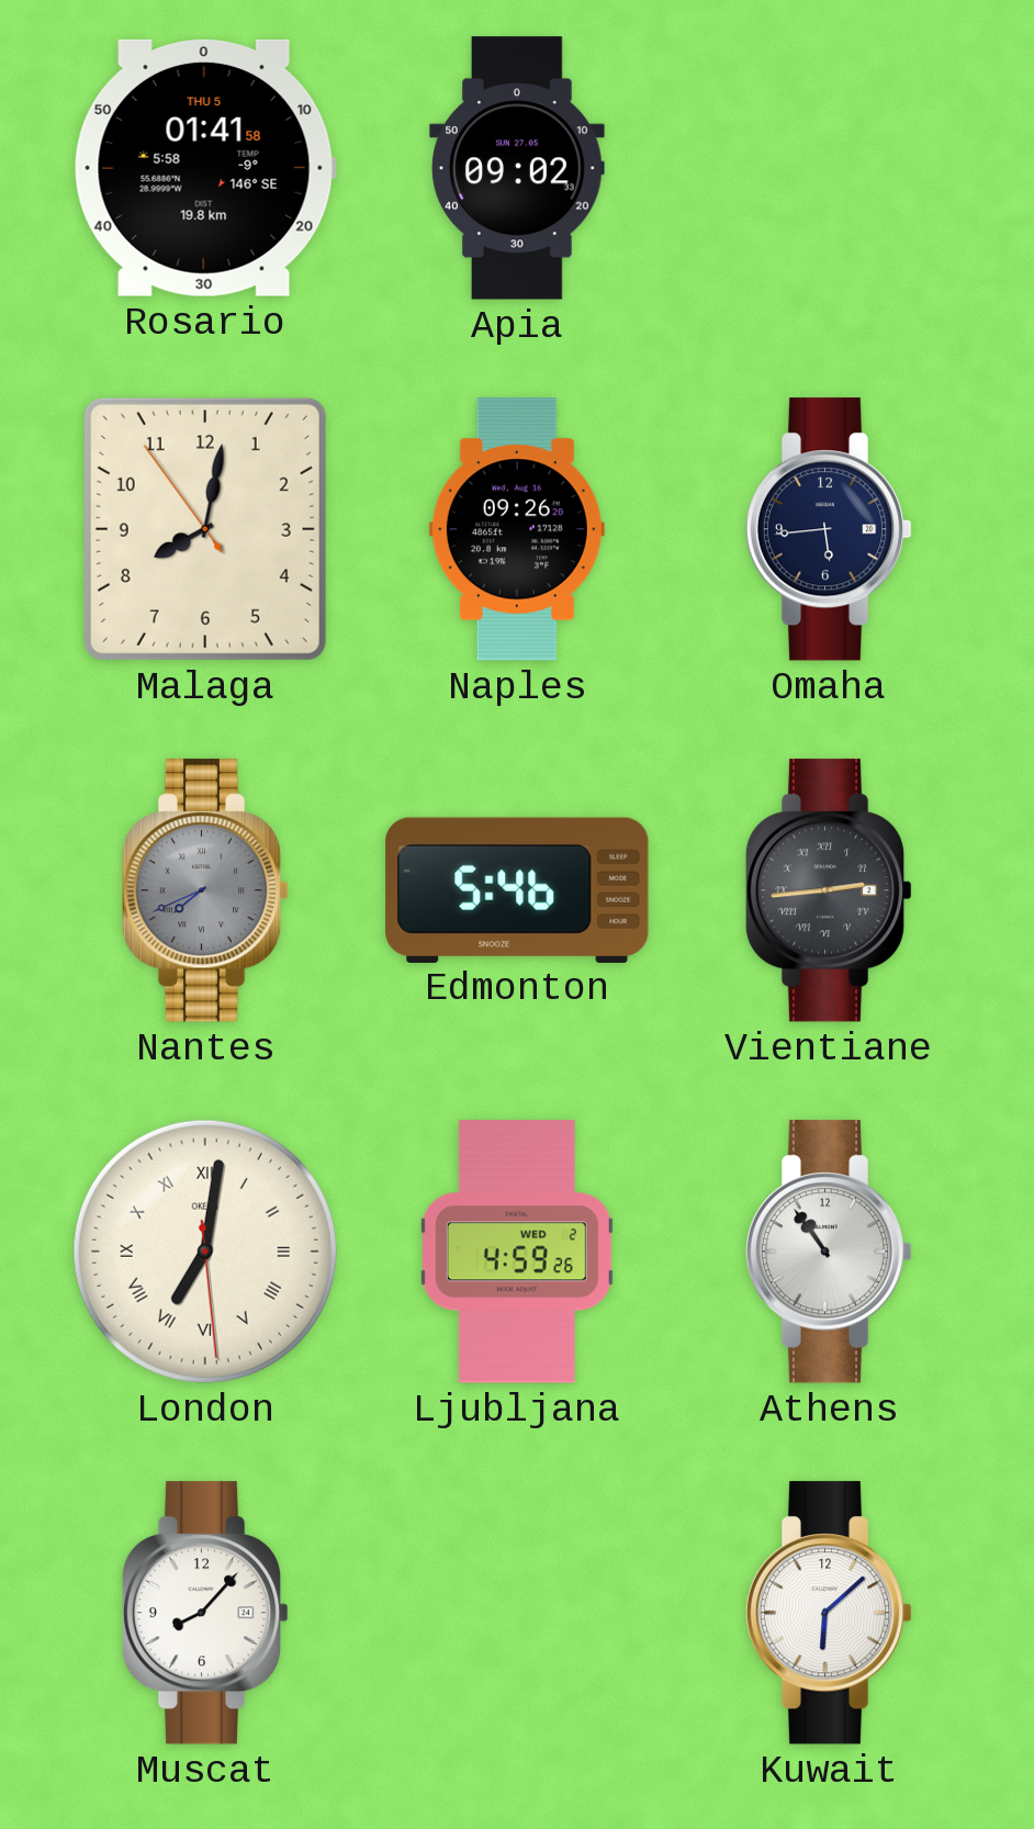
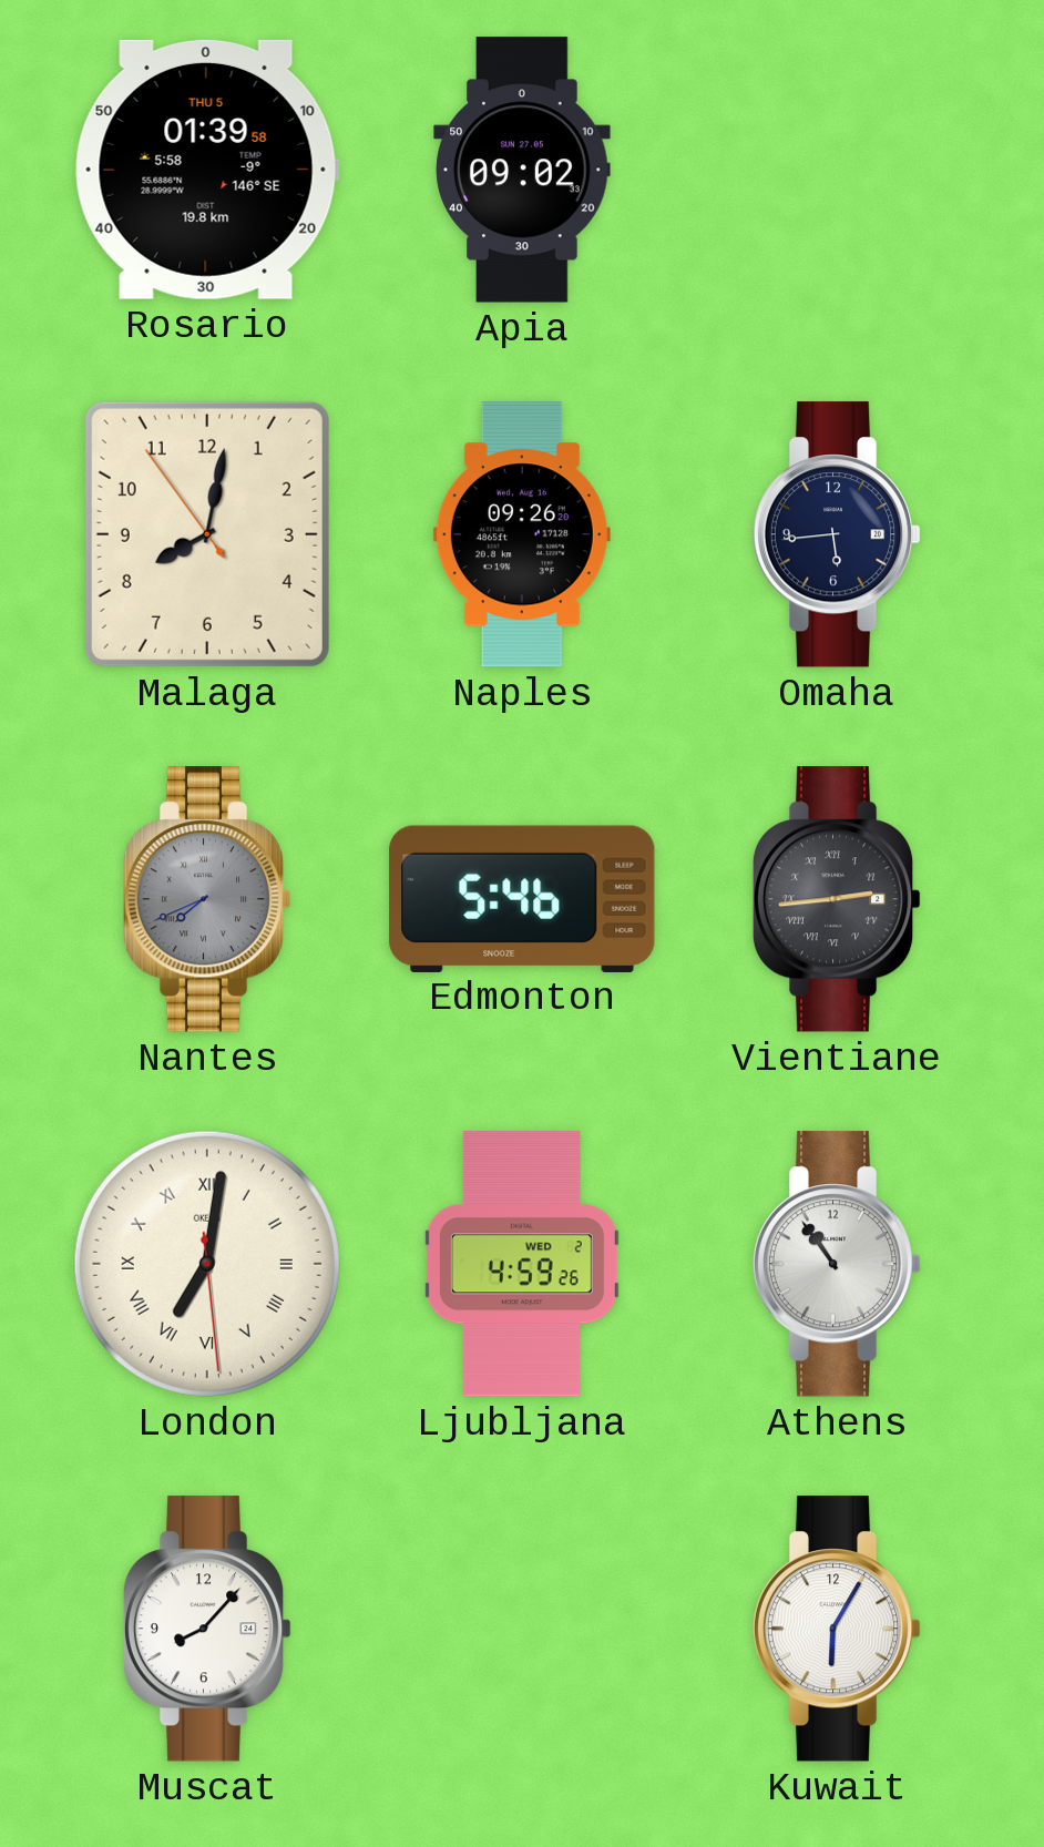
Rosario: 01:41 -> 01:39 (207, 170)
Kuwait: 6:08 -> 6:05 (837, 1629)
